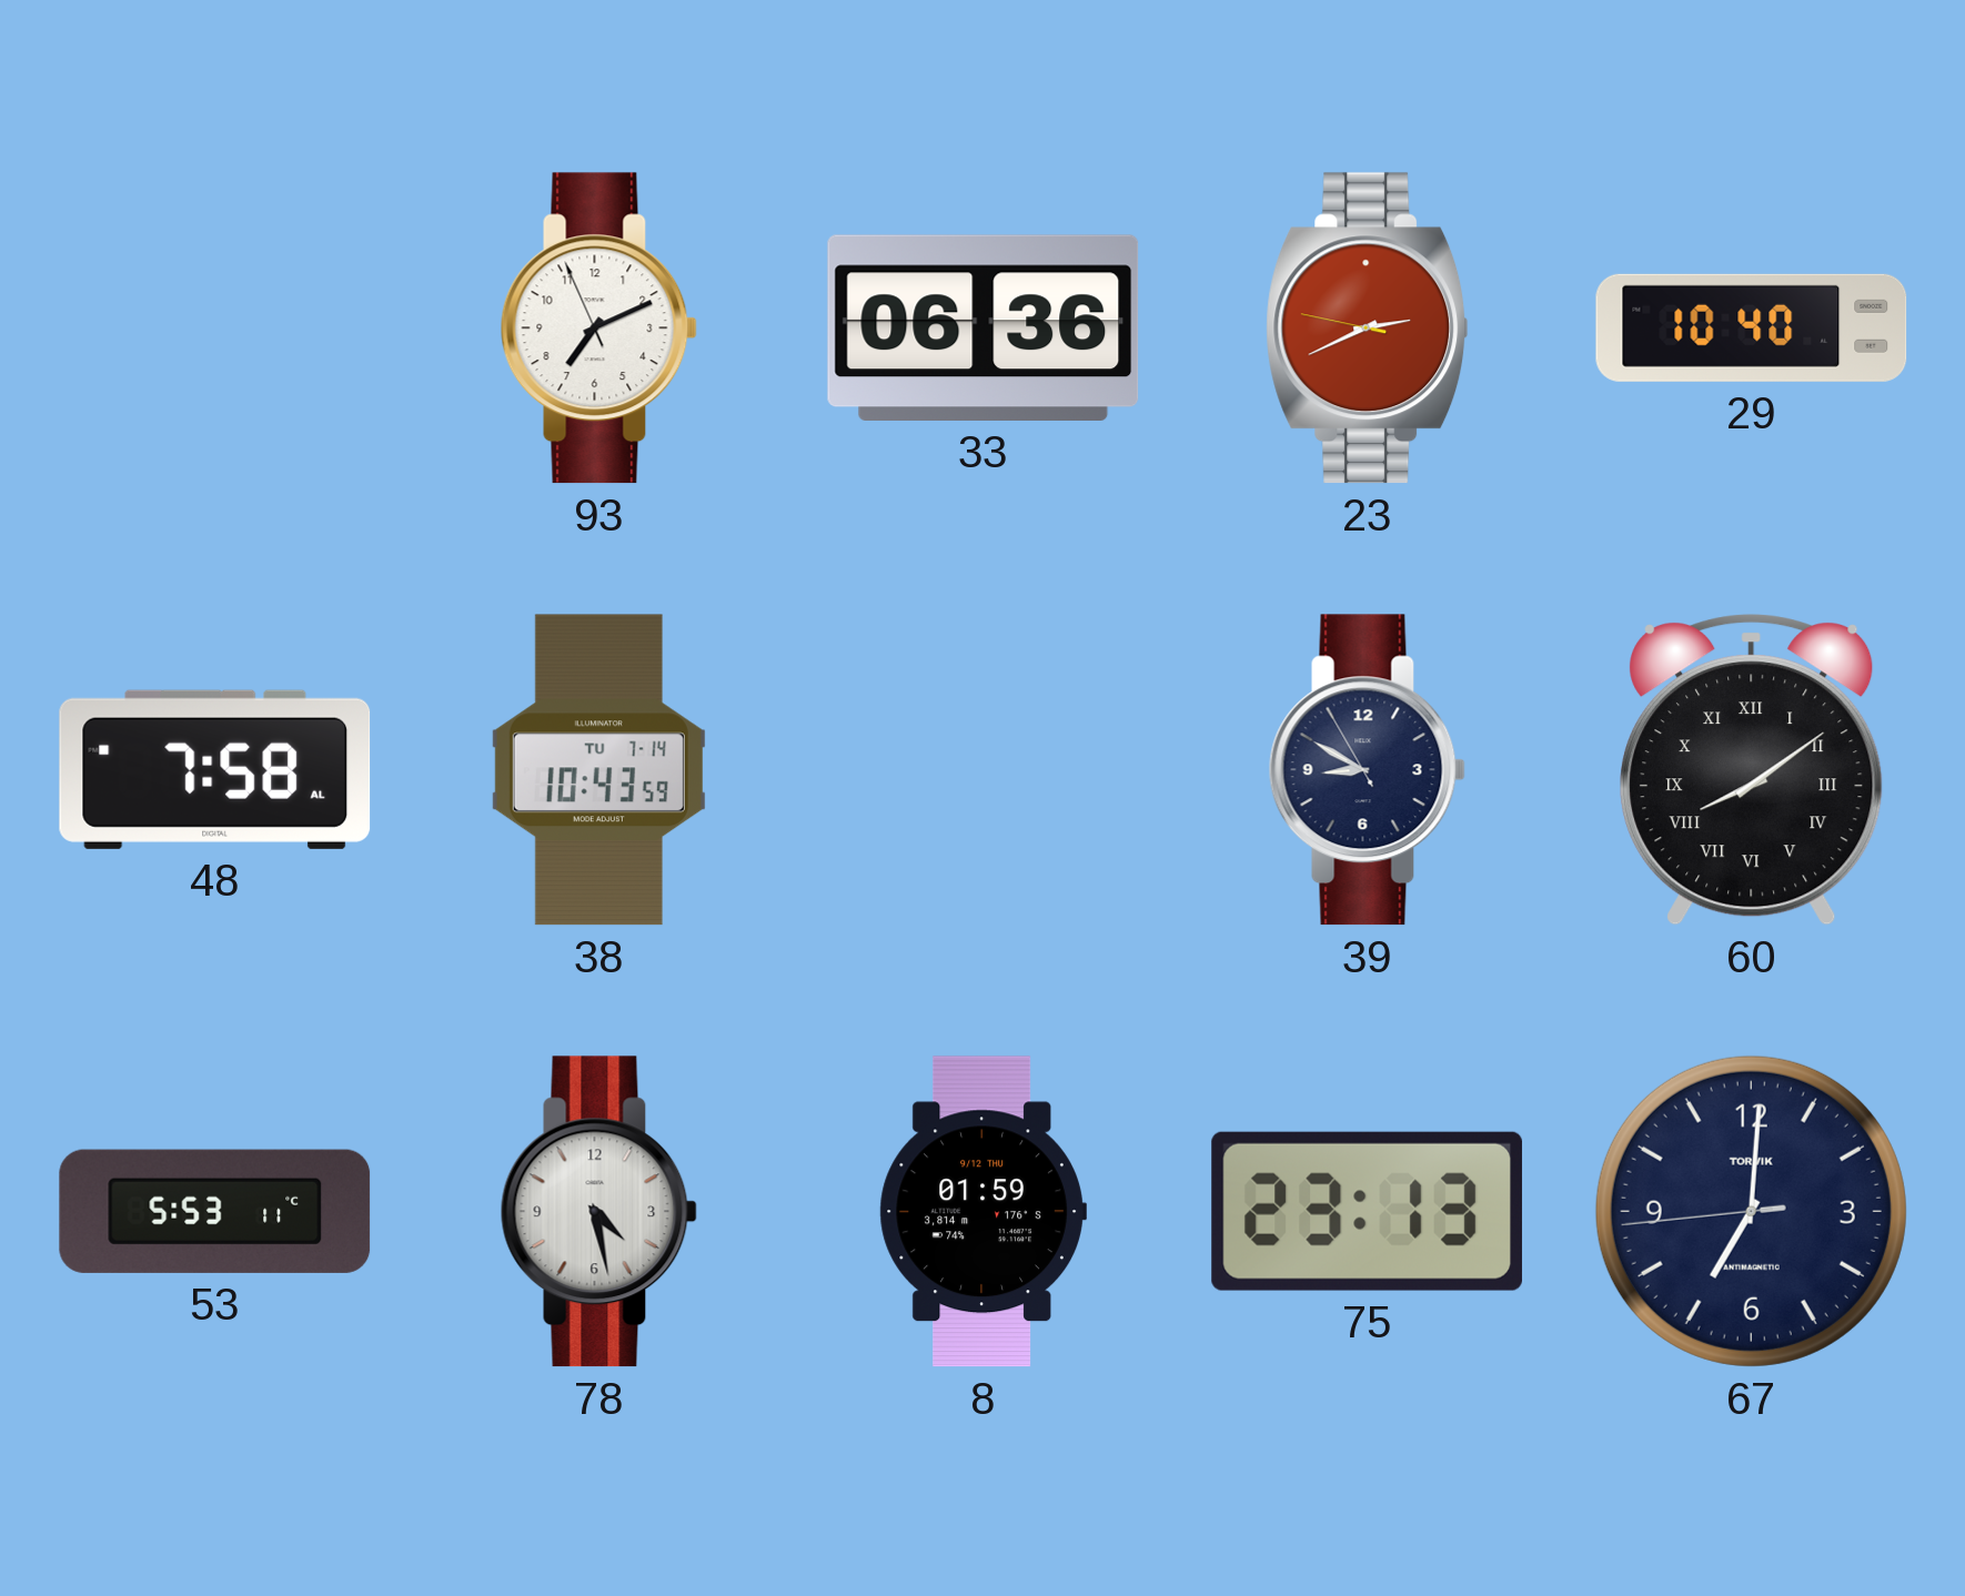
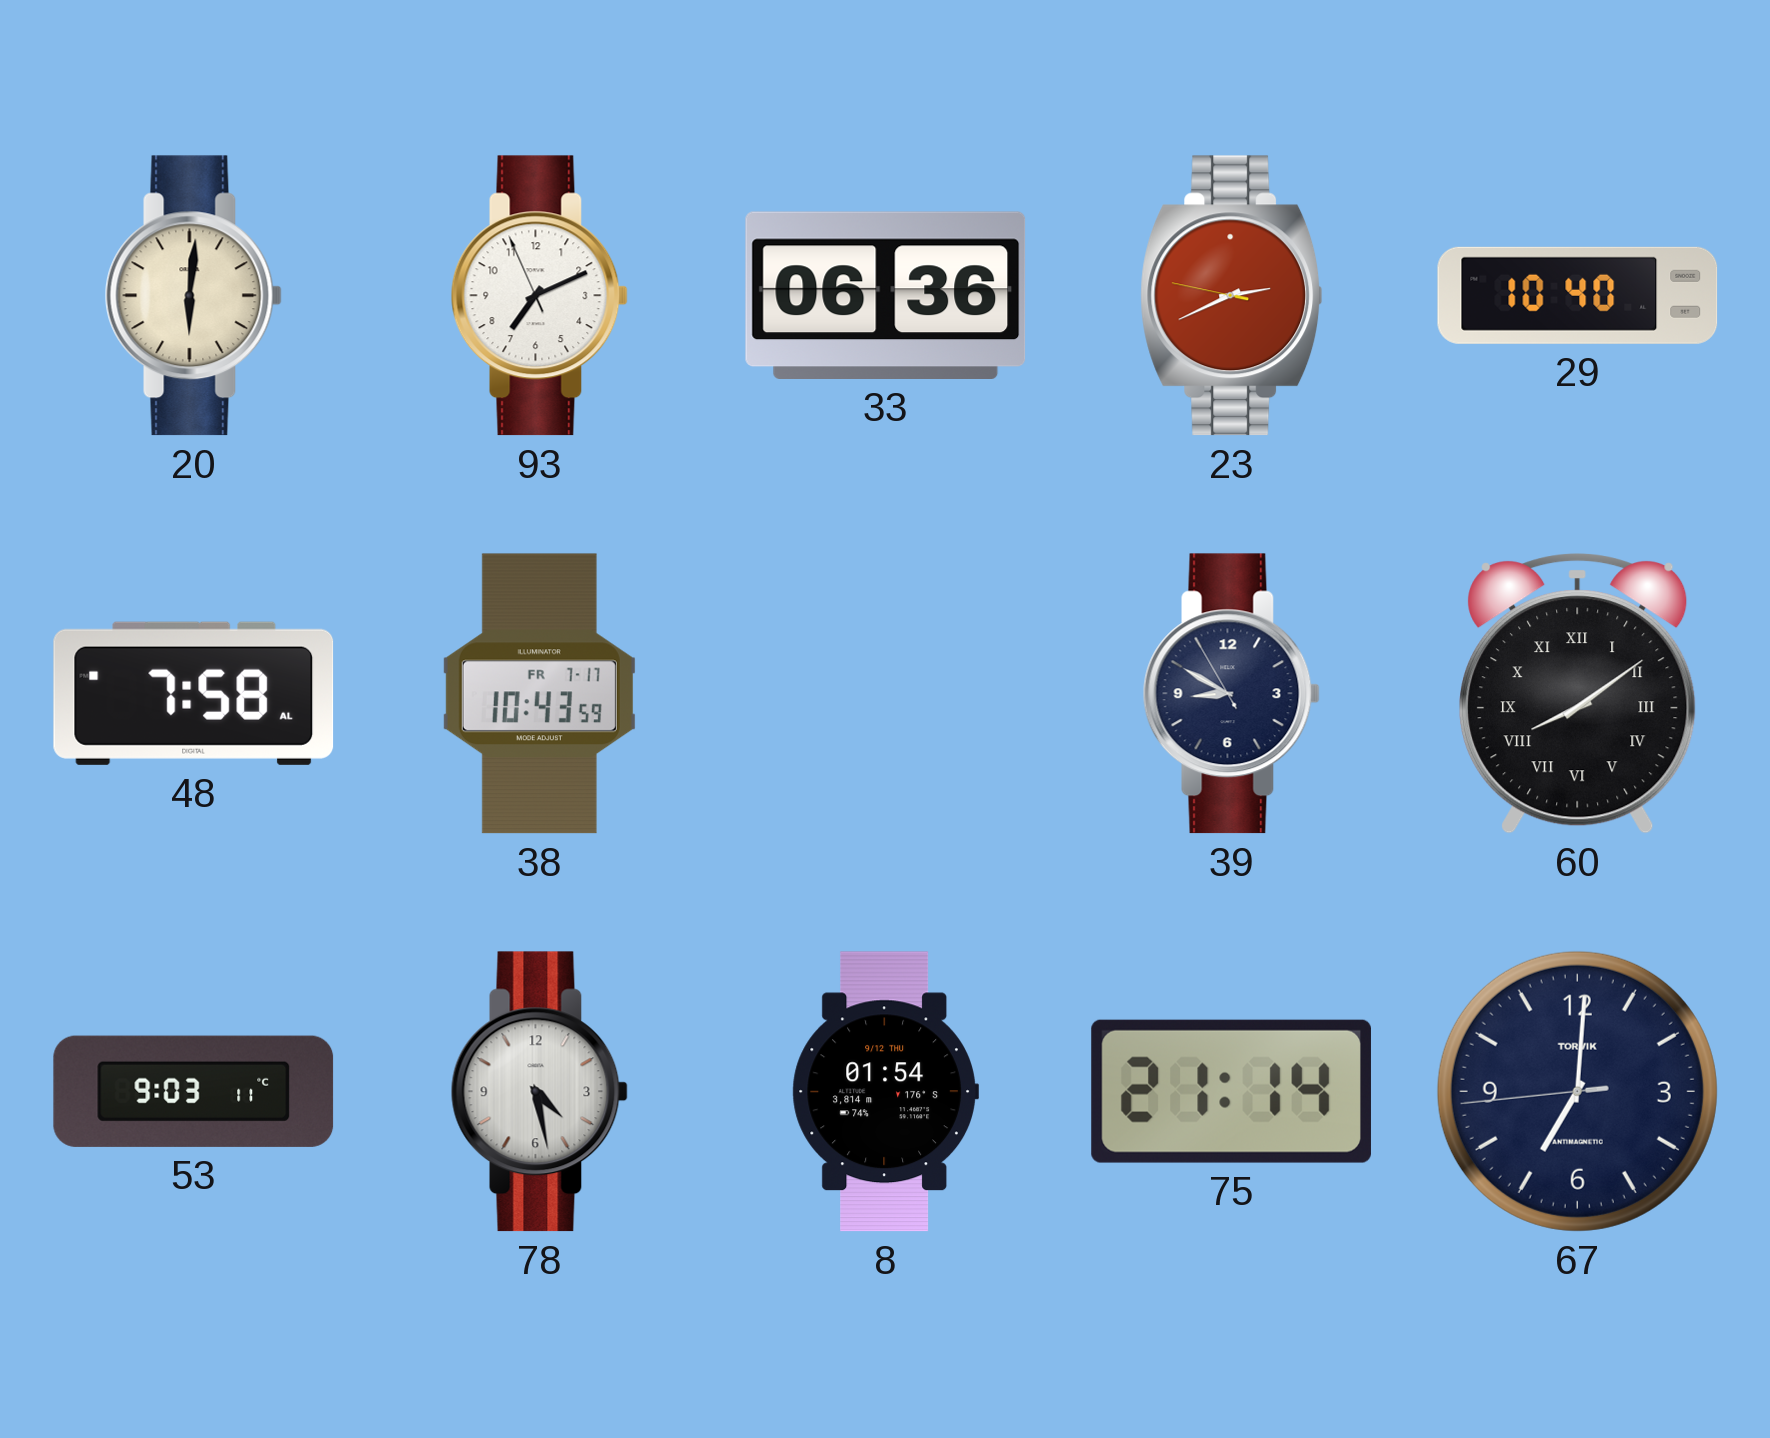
20: none -> 6:01 (193, 296)
38 date: TU 7-14 -> FR 7-17 (539, 694)
53: 5:53 -> 9:03 (194, 1091)
8: 01:59 -> 01:54 (885, 1092)
75: 23:13 -> 21:14 (1231, 1091)
